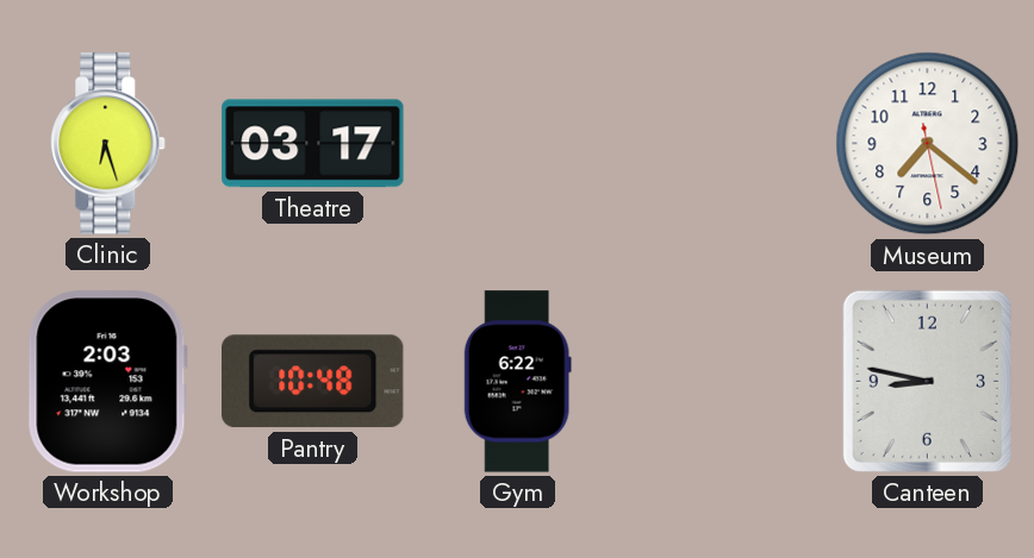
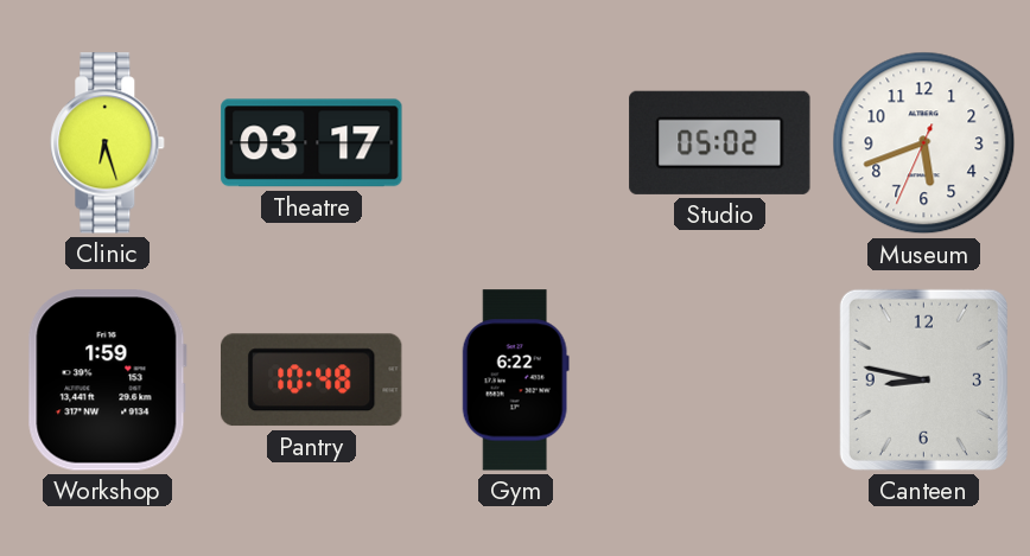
Studio: none -> 05:02 (720, 142)
Museum: 7:21 -> 5:41 (924, 143)
Workshop: 2:03 -> 1:59 (107, 381)
